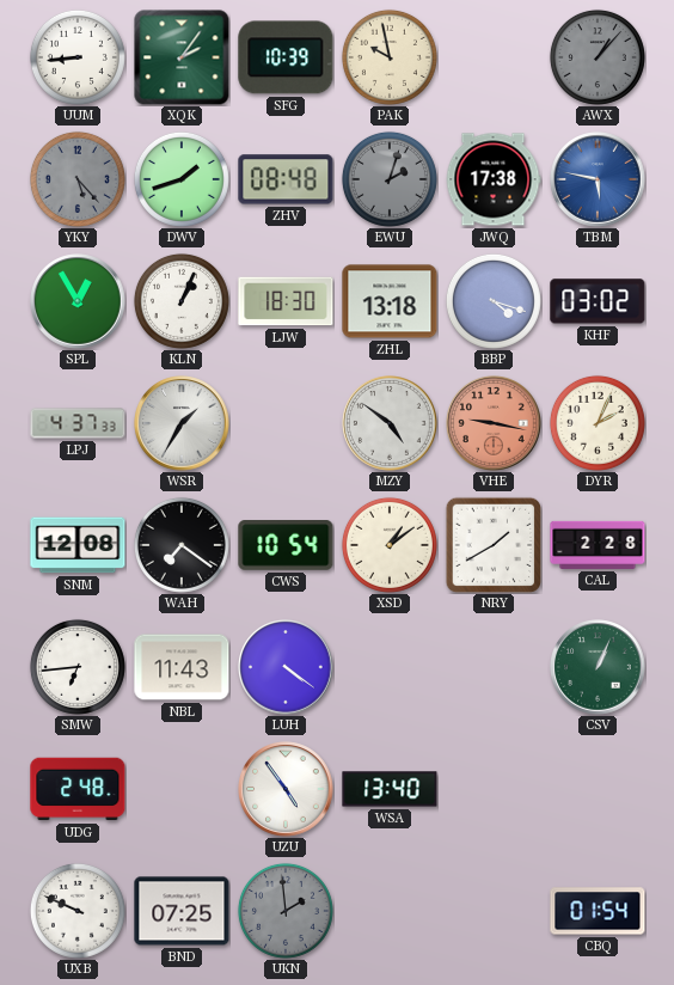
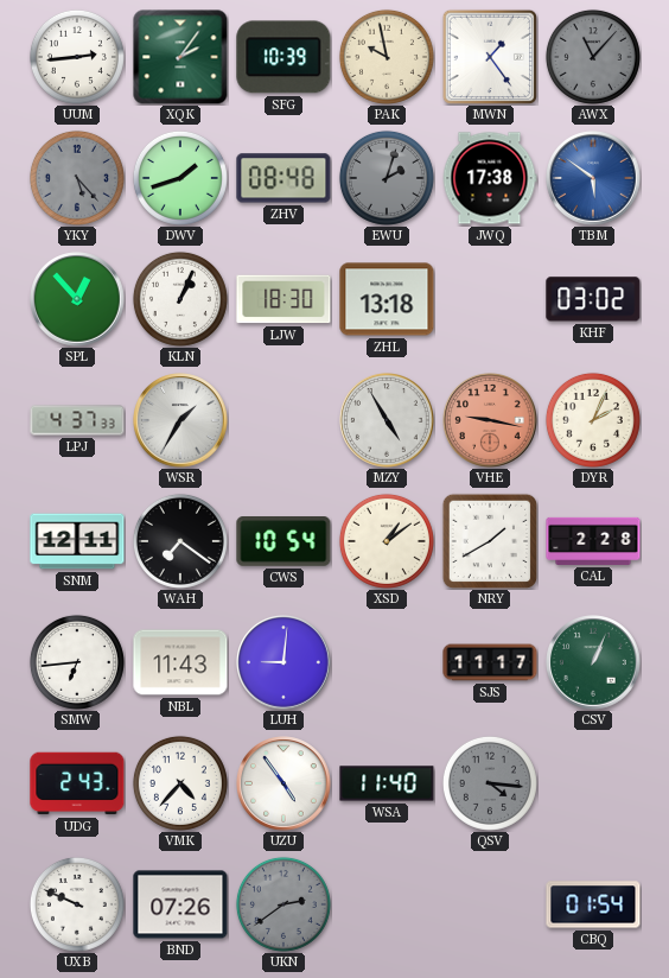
UUM: 8:44 -> 2:44 (77, 57)
MWN: none -> 1:24 (490, 57)
AWX: 1:07 -> 11:07 (593, 57)
TBM: 5:47 -> 5:51 (593, 178)
SPL: 12:55 -> 12:53 (77, 299)
BBP: 4:18 -> none (494, 301)
MZY: 4:51 -> 4:55 (387, 420)
SNM: 12:08 -> 12:11 (77, 541)
LUH: 4:21 -> 9:01 (283, 662)
SJS: none -> 11:17 (490, 662)
UDG: 2:48 -> 2:43 (77, 783)
VMK: none -> 4:37 (180, 783)
WSA: 13:40 -> 11:40 (387, 783)
QSV: none -> 4:16 (490, 783)
BND: 07:25 -> 07:26 (180, 904)
UKN: 1:59 -> 2:39 (283, 904)
